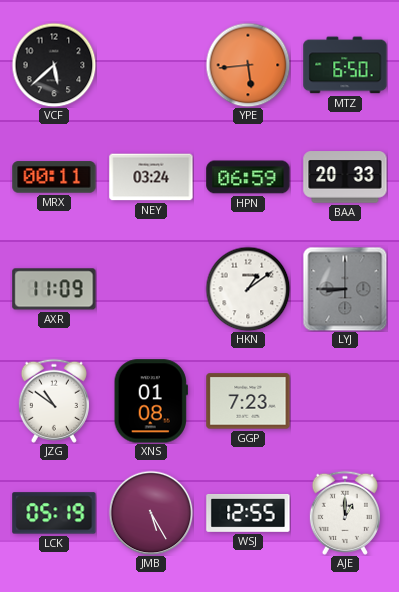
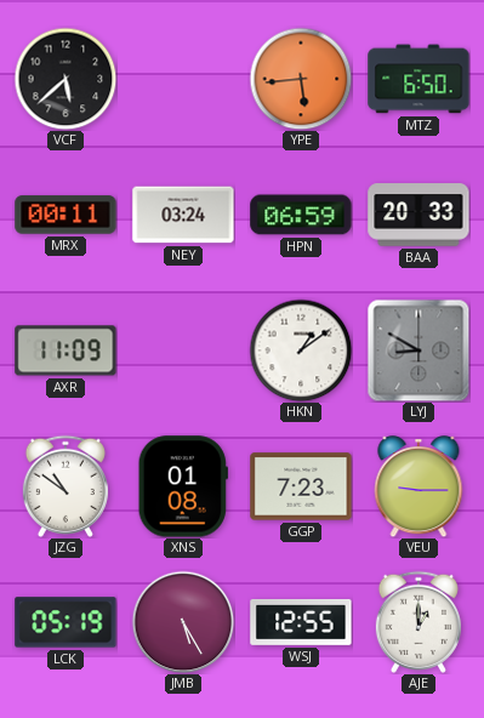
LYJ: 8:45 -> 8:50 (418, 351)
VEU: none -> 9:15 (418, 486)
